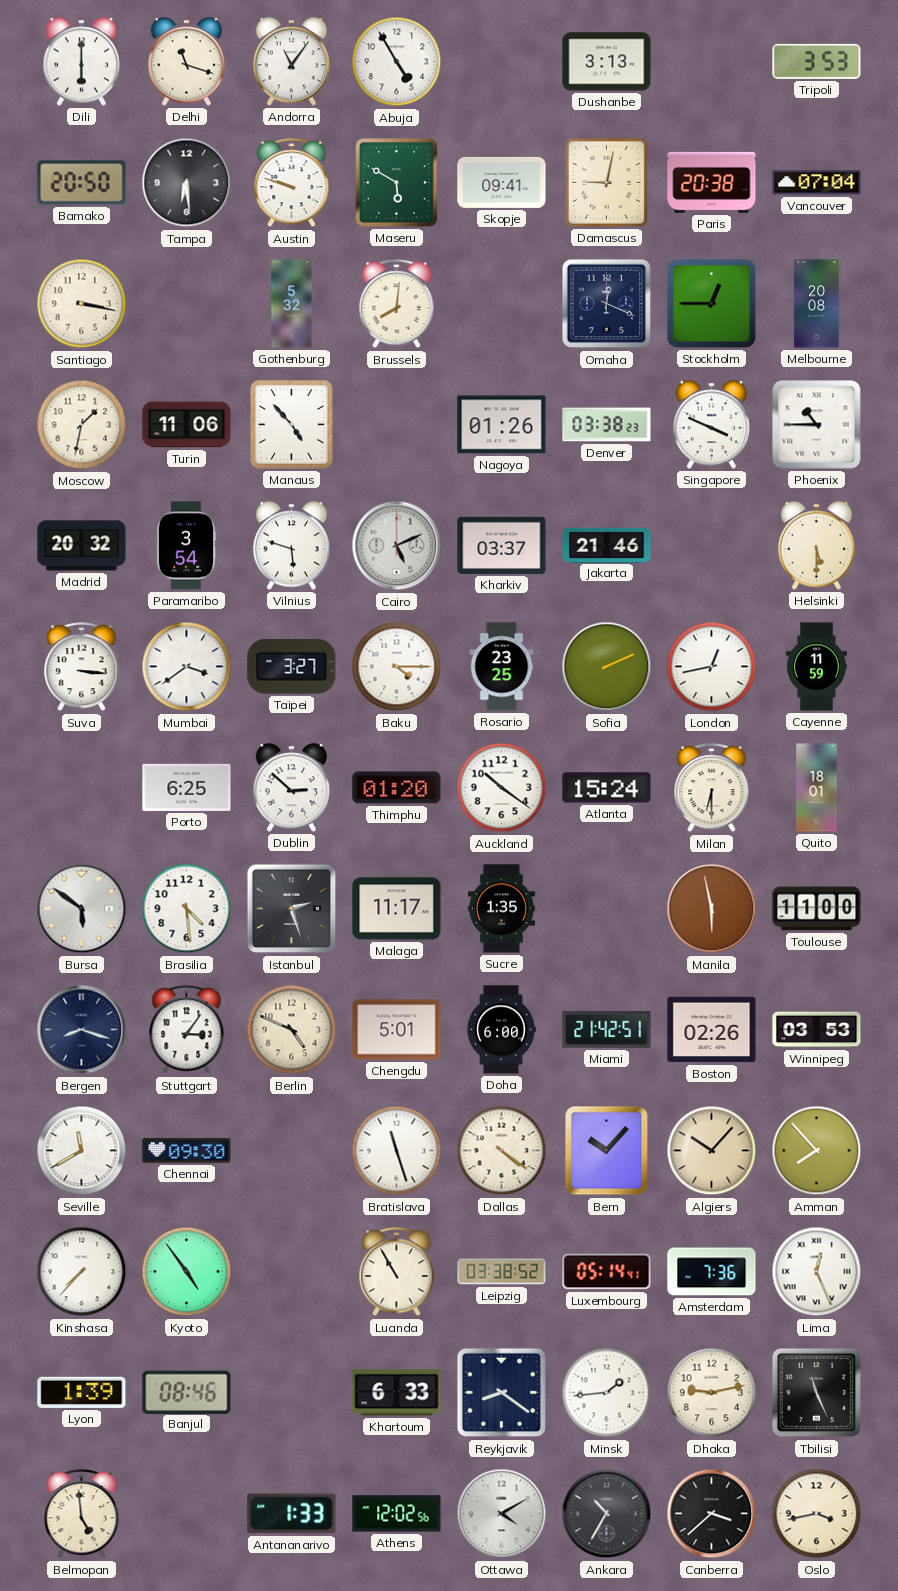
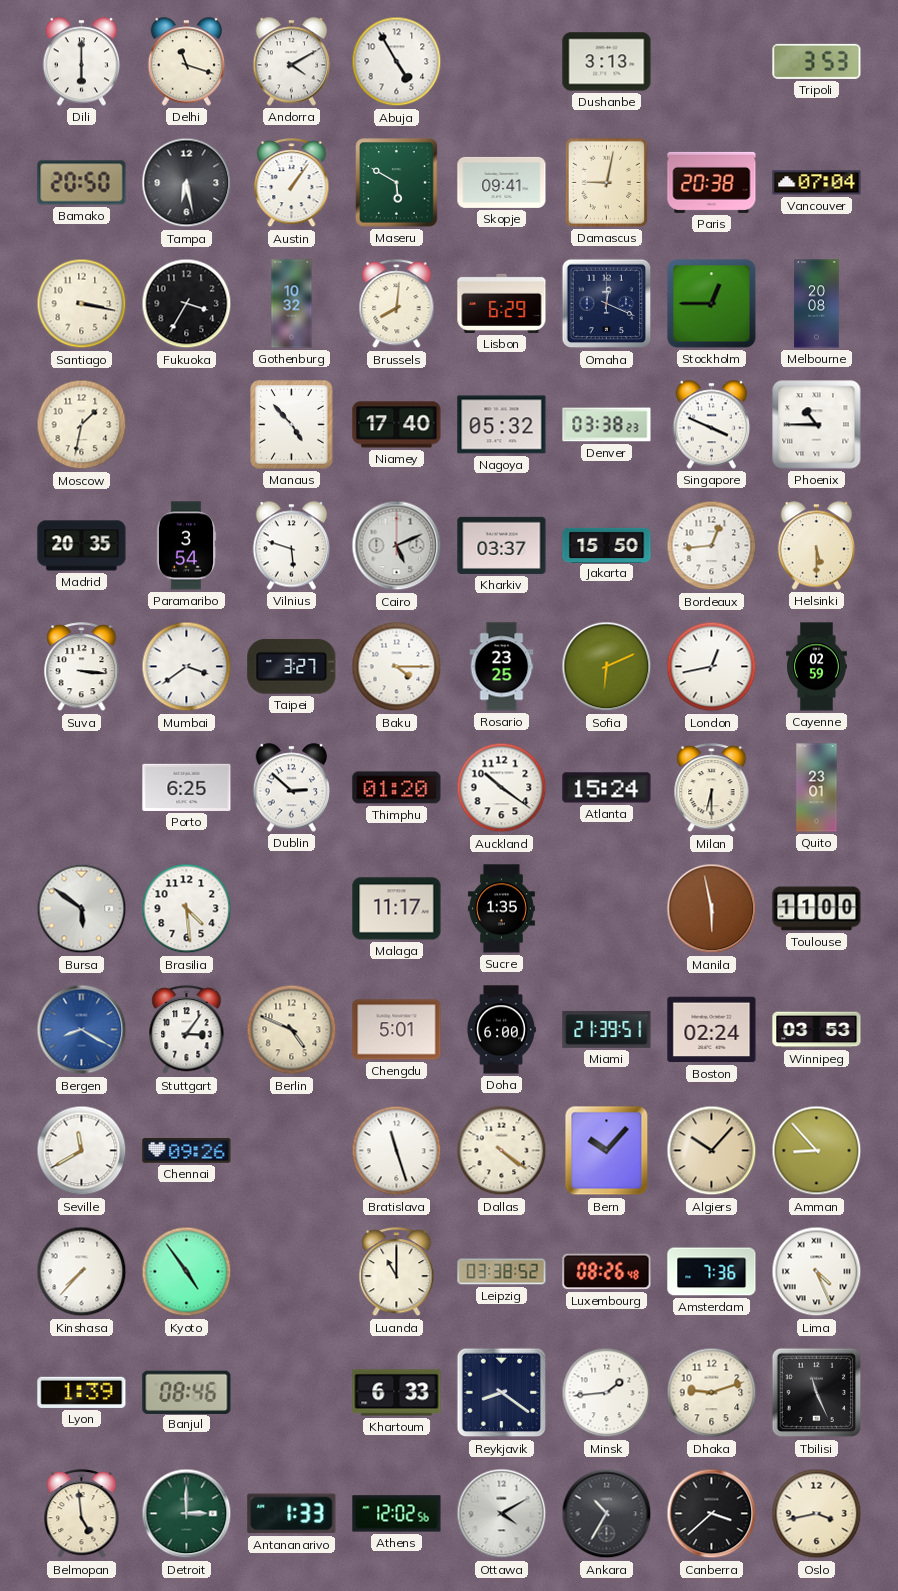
Andorra: 11:06 -> 4:10 (292, 62)
Tampa: 6:29 -> 6:28 (187, 183)
Austin: 9:48 -> 1:06 (292, 183)
Fukuoka: none -> 3:35 (187, 304)
Gothenburg: 5:32 -> 10:32 (292, 304)
Lisbon: none -> 6:29 (502, 303)
Turin: 11:06 -> none (187, 425)
Niamey: none -> 17:40 (397, 425)
Nagoya: 01:26 -> 05:32 (502, 425)
Madrid: 20:32 -> 20:35 (82, 546)
Jakarta: 21:46 -> 15:50 (607, 545)
Bordeaux: none -> 12:44 (712, 546)
Sofia: 2:11 -> 6:11 (607, 667)
Cayenne: 11:59 -> 02:59 (817, 667)
Quito: 18:01 -> 23:01 (817, 788)
Istanbul: 2:27 -> none (292, 909)
Bergen: 8:18 -> 8:20 (82, 1030)
Bergen dial: navy -> blue (82, 1030)
Miami: 21:42 -> 21:39 (607, 1030)
Boston: 02:26 -> 02:24 (712, 1030)
Chennai: 09:30 -> 09:26 (187, 1151)
Amman: 7:53 -> 8:53 (817, 1151)
Luanda: 10:55 -> 11:00 (397, 1272)
Luxembourg: 05:14 -> 08:26 (607, 1272)
Lima: 12:26 -> 4:26 (817, 1272)
Dhaka: 9:13 -> 9:12 (712, 1393)
Detroit: none -> 3:00 (187, 1514)
